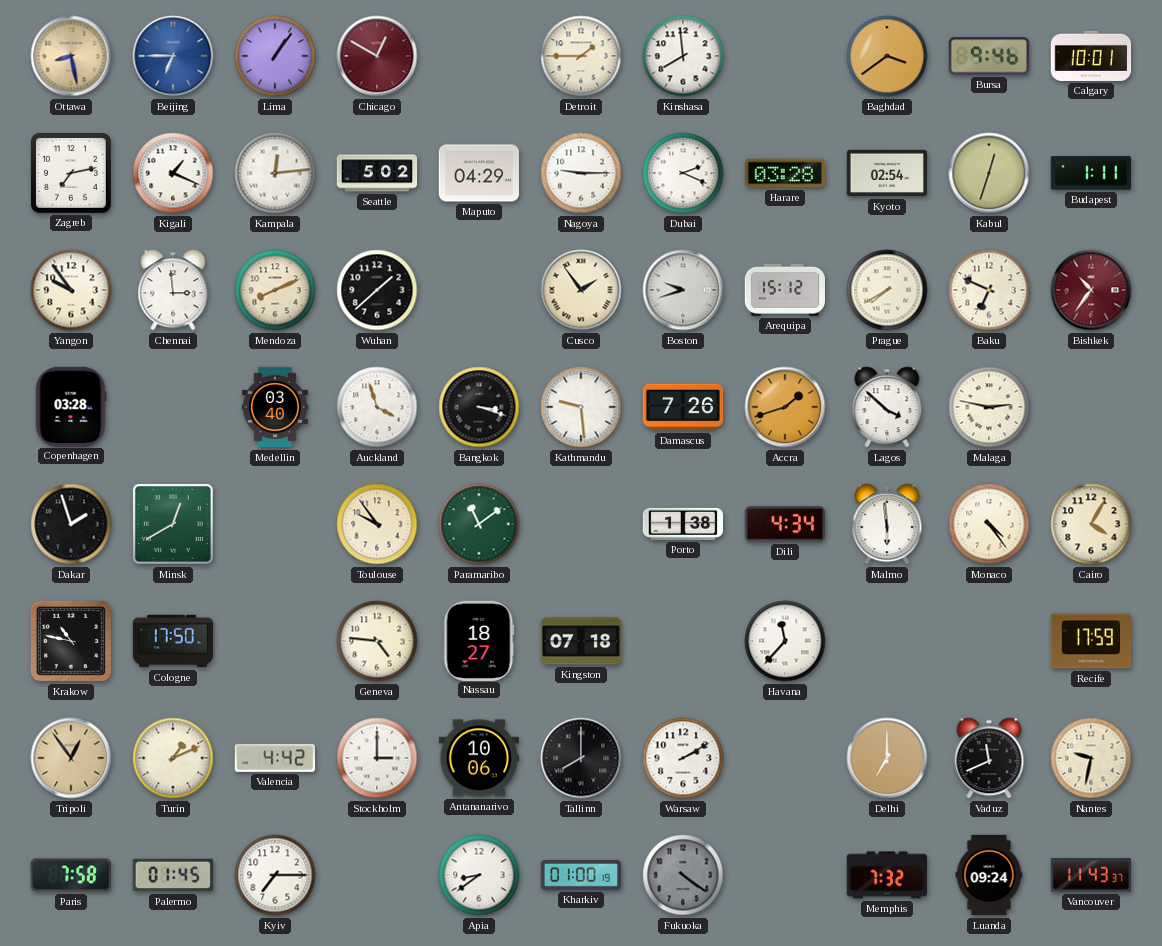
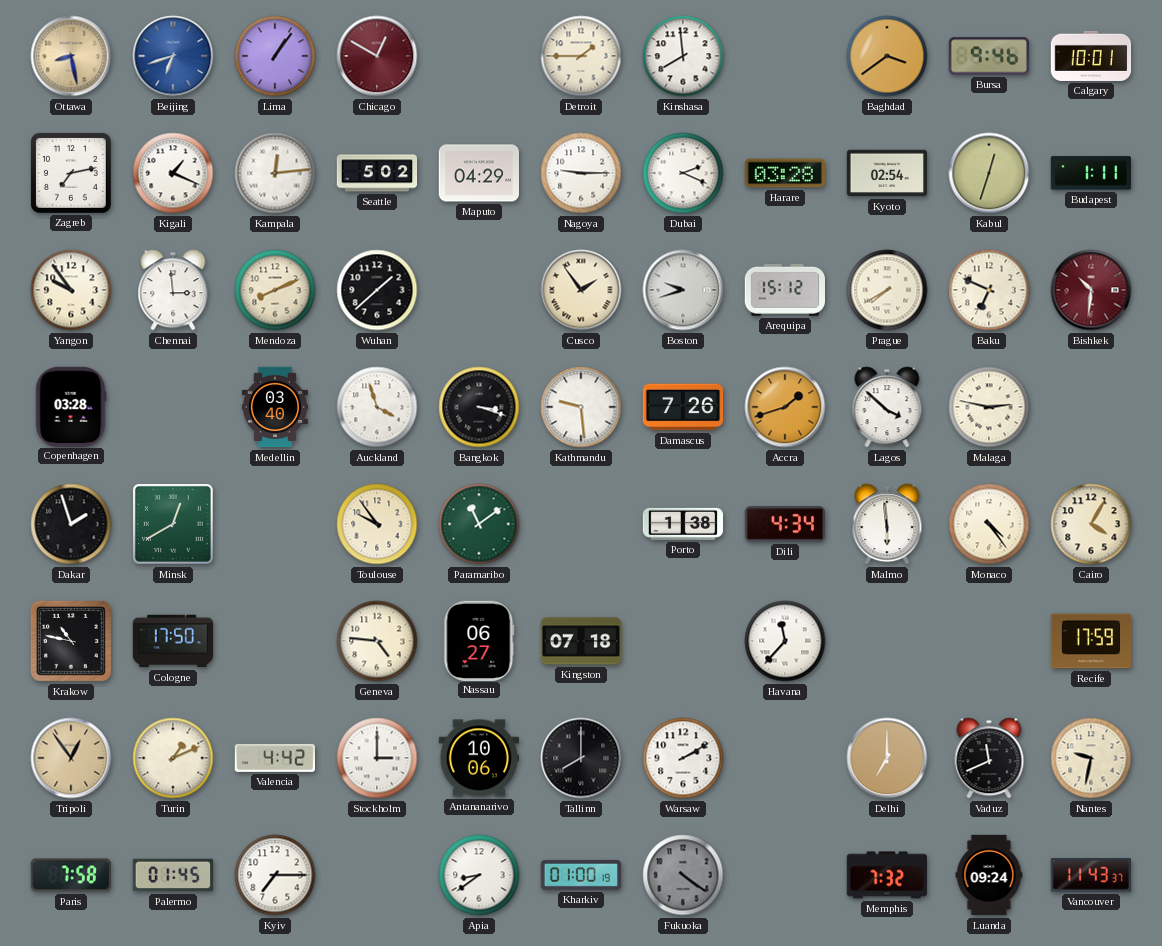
Beijing: 6:45 -> 6:42 (173, 56)
Bishkek: 10:36 -> 10:31 (1091, 290)
Nassau: 18:27 -> 06:27 (479, 640)
